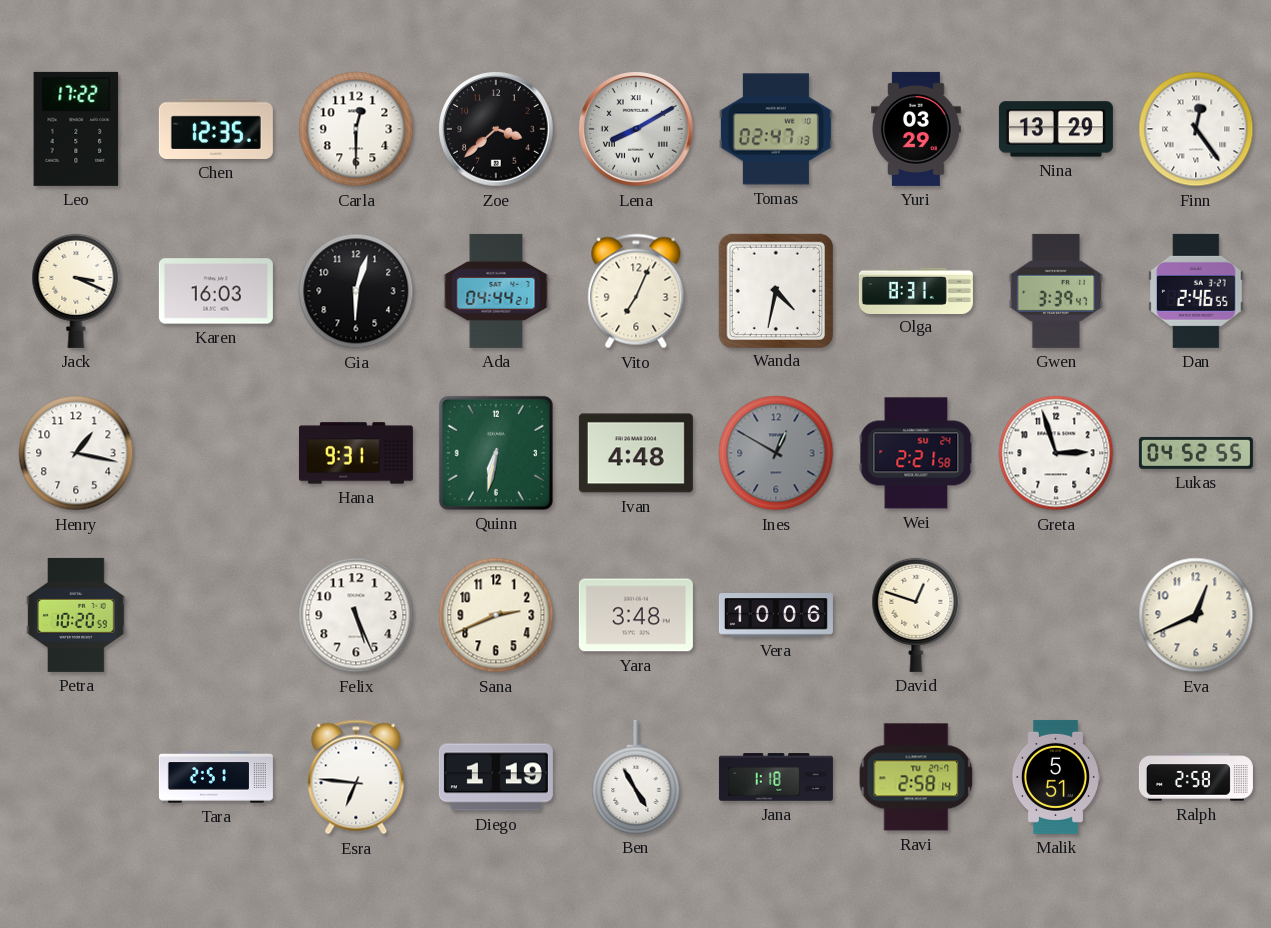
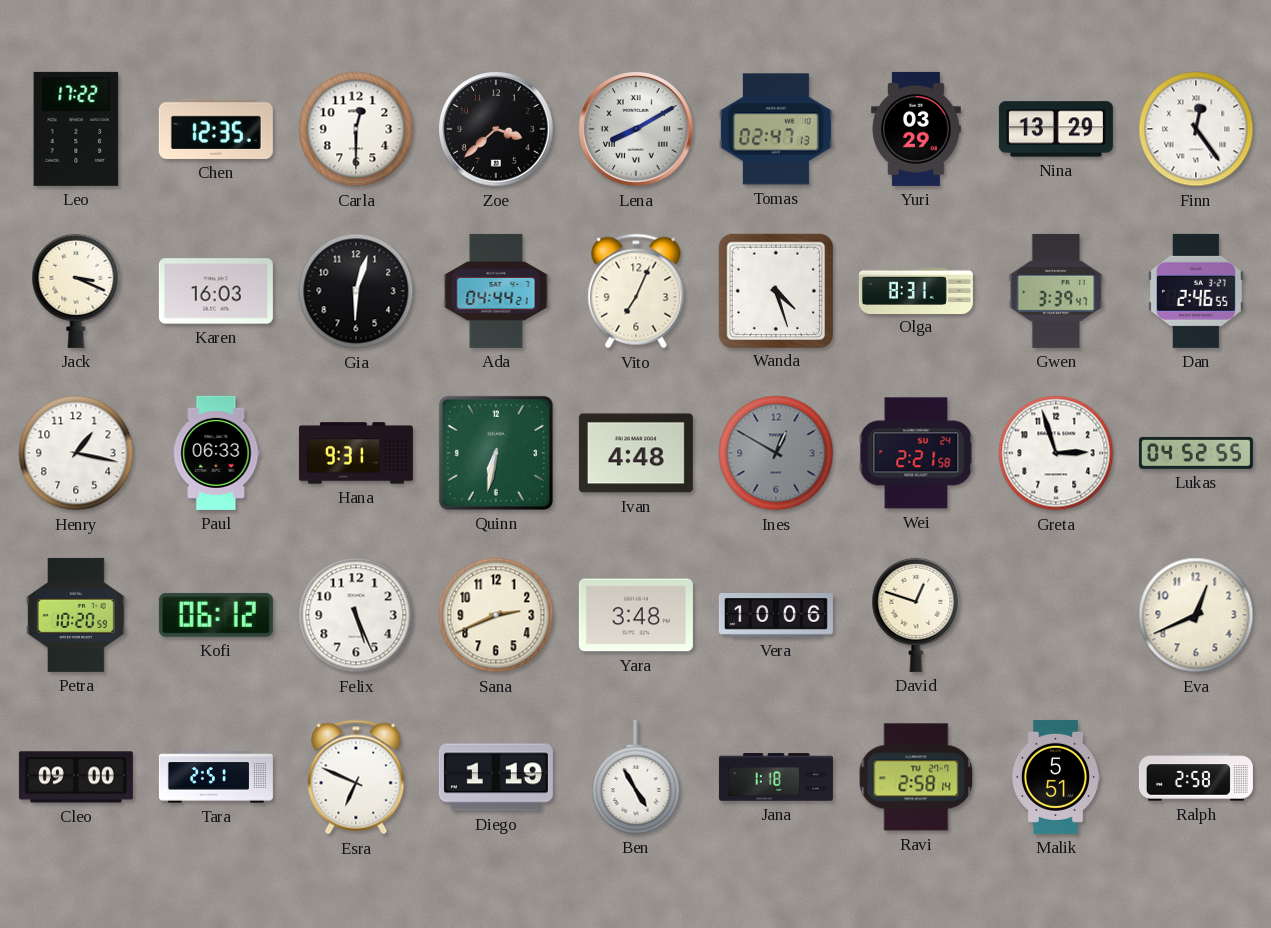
Wanda: 4:32 -> 4:27 (775, 290)
Paul: none -> 06:33 (216, 453)
Kofi: none -> 06:12 (216, 615)
Cleo: none -> 09:00 (76, 777)
Esra: 6:46 -> 6:49 (356, 777)
